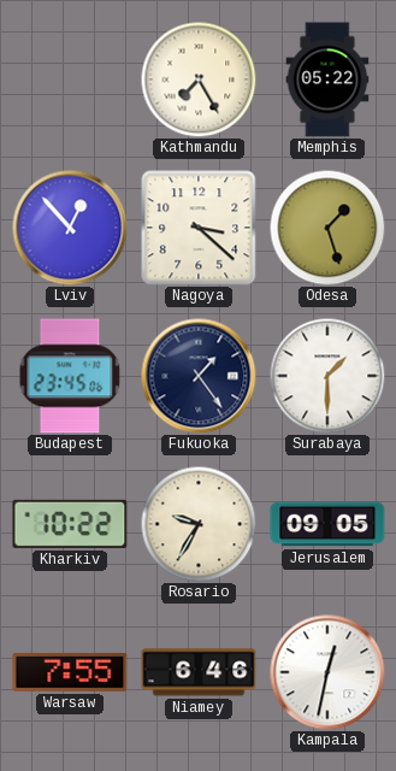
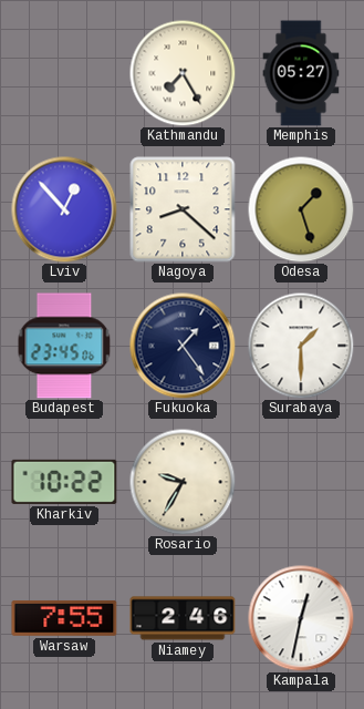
Memphis: 05:22 -> 05:27 (301, 73)
Nagoya: 3:22 -> 8:22 (183, 209)
Jerusalem: 09:05 -> none (327, 524)
Niamey: 6:46 -> 2:46 (183, 618)
